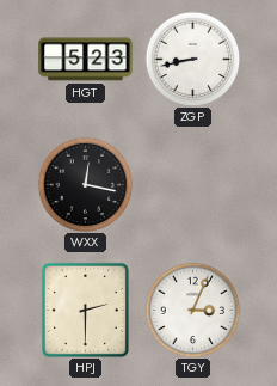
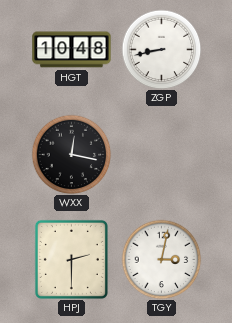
HGT: 5:23 -> 10:48 (72, 50)
TGY: 3:04 -> 3:02 (161, 259)
